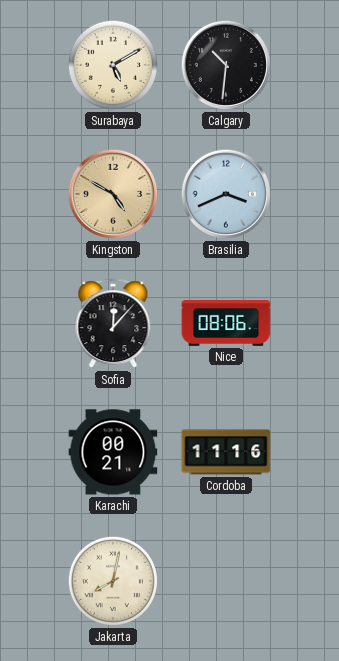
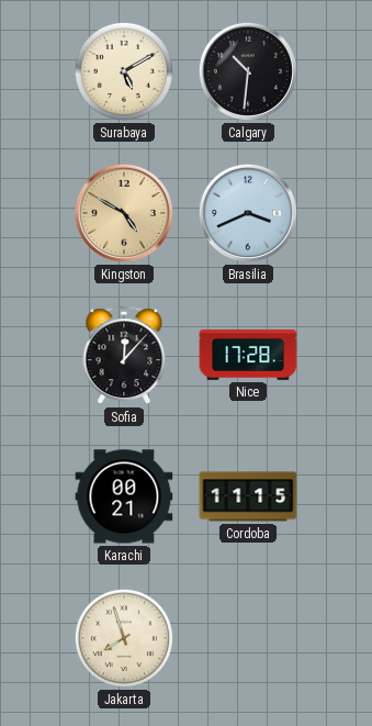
Nice: 08:06 -> 17:28 (248, 356)
Cordoba: 11:16 -> 11:15 (248, 496)
Jakarta: 8:02 -> 7:57 (124, 638)
